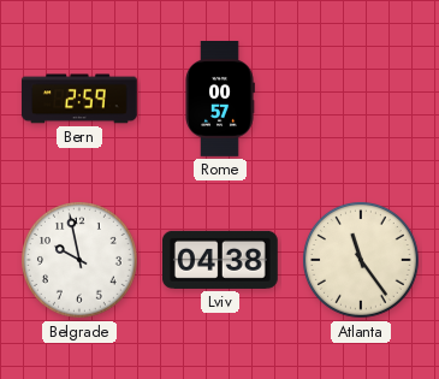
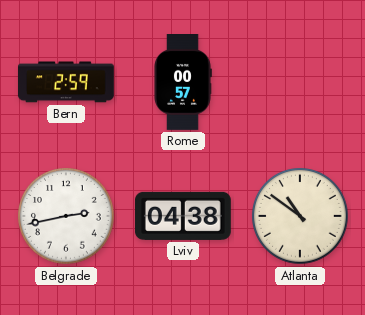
Belgrade: 9:58 -> 2:43 (67, 217)
Atlanta: 11:24 -> 10:51 (301, 217)
